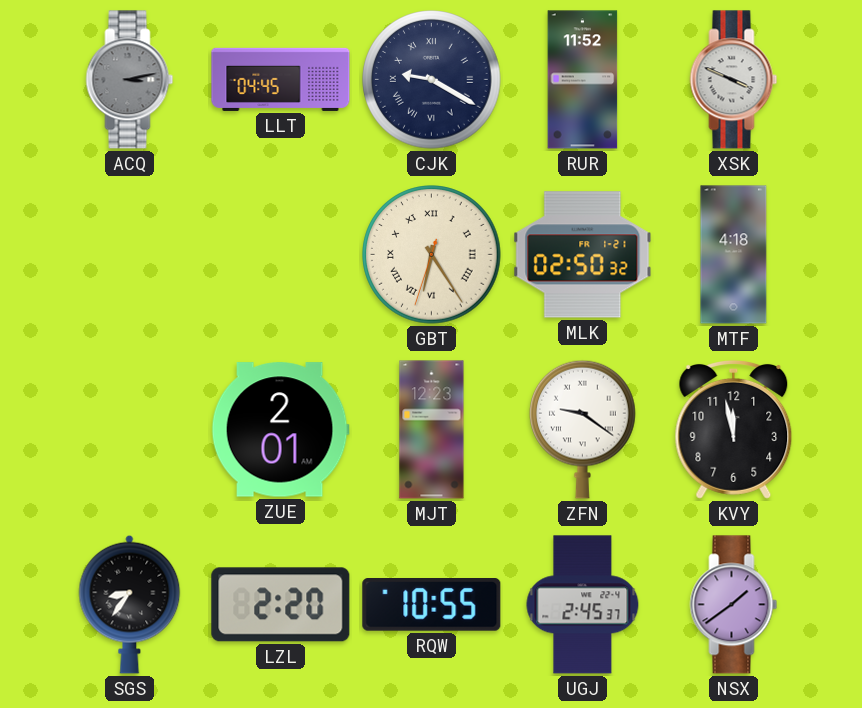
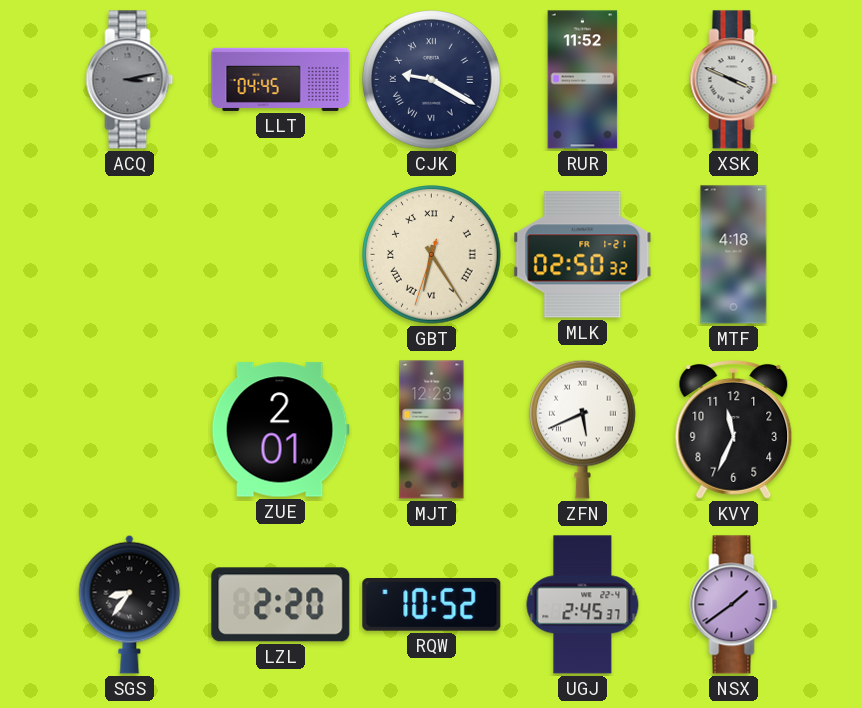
ZFN: 9:21 -> 5:41 (583, 429)
KVY: 11:58 -> 11:34 (734, 429)
RQW: 10:55 -> 10:52 (432, 605)
